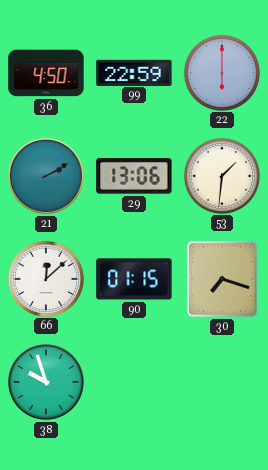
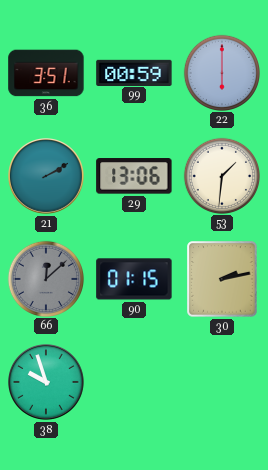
36: 4:50 -> 3:51 (46, 73)
99: 22:59 -> 00:59 (134, 72)
66 dial: white -> grey (45, 278)
30: 7:18 -> 2:13 (222, 279)
